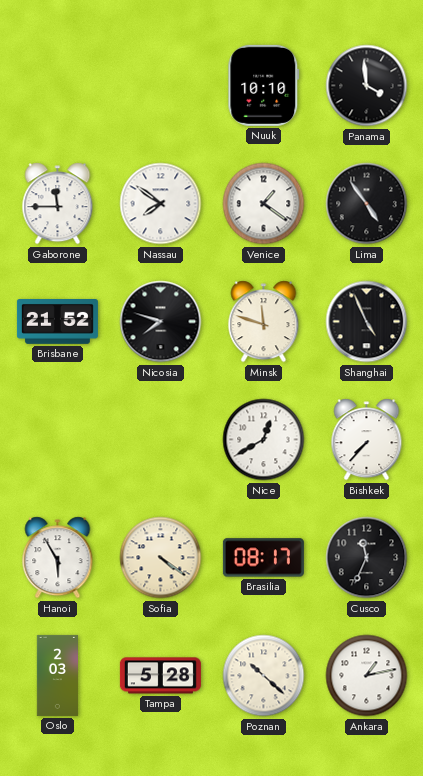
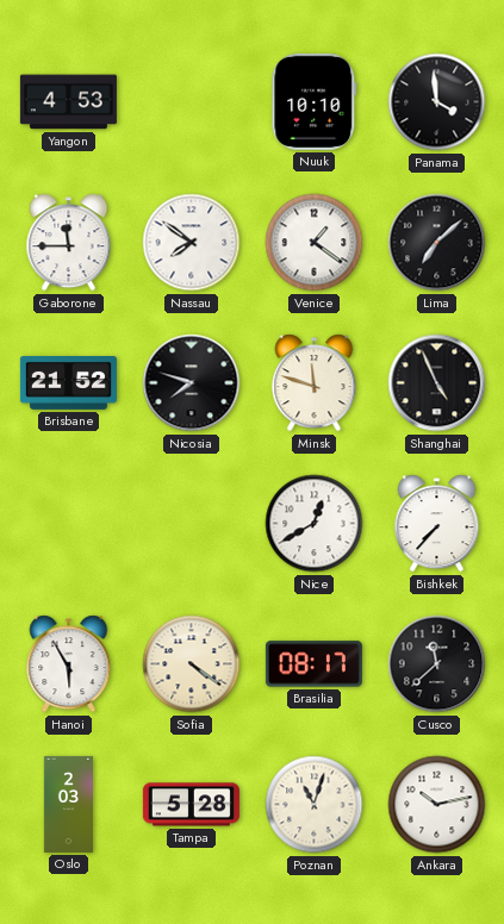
Yangon: none -> 4:53 (68, 102)
Lima: 4:54 -> 7:08 (437, 243)
Cusco: 11:34 -> 11:38 (437, 664)
Poznan: 10:22 -> 11:03 (315, 805)
Ankara: 1:13 -> 10:13 (437, 805)
